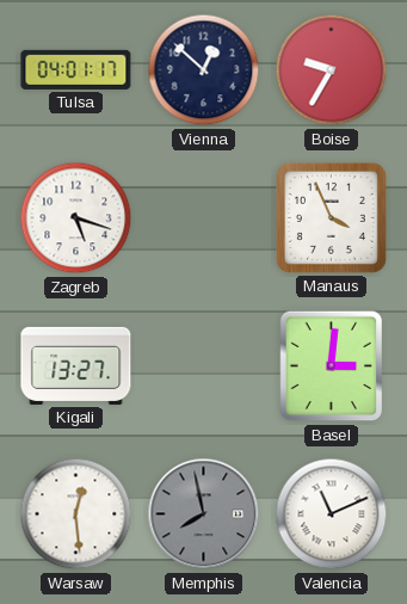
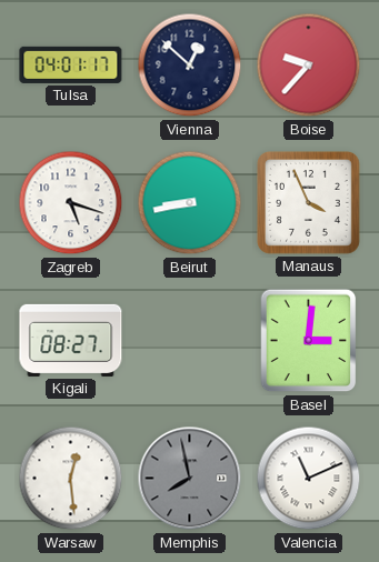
Boise: 9:35 -> 9:37 (309, 66)
Beirut: none -> 8:43 (190, 203)
Kigali: 13:27 -> 08:27 (71, 340)
